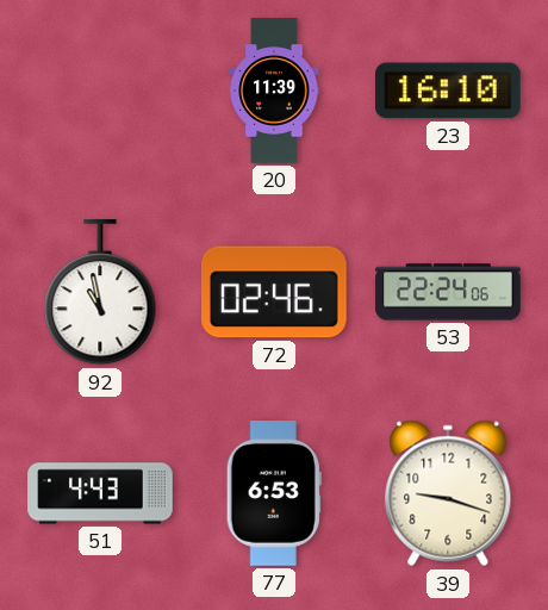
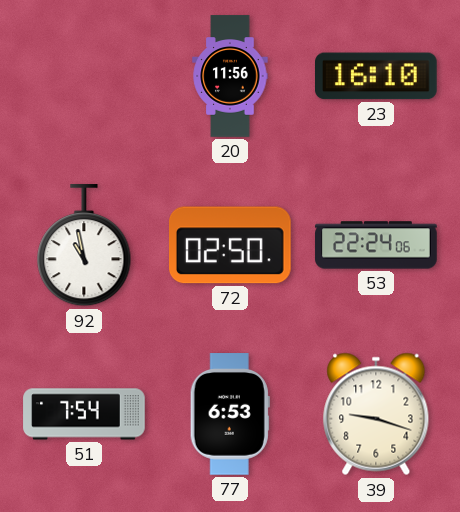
20: 11:39 -> 11:56 (230, 76)
72: 02:46 -> 02:50 (231, 245)
51: 4:43 -> 7:54 (84, 414)
